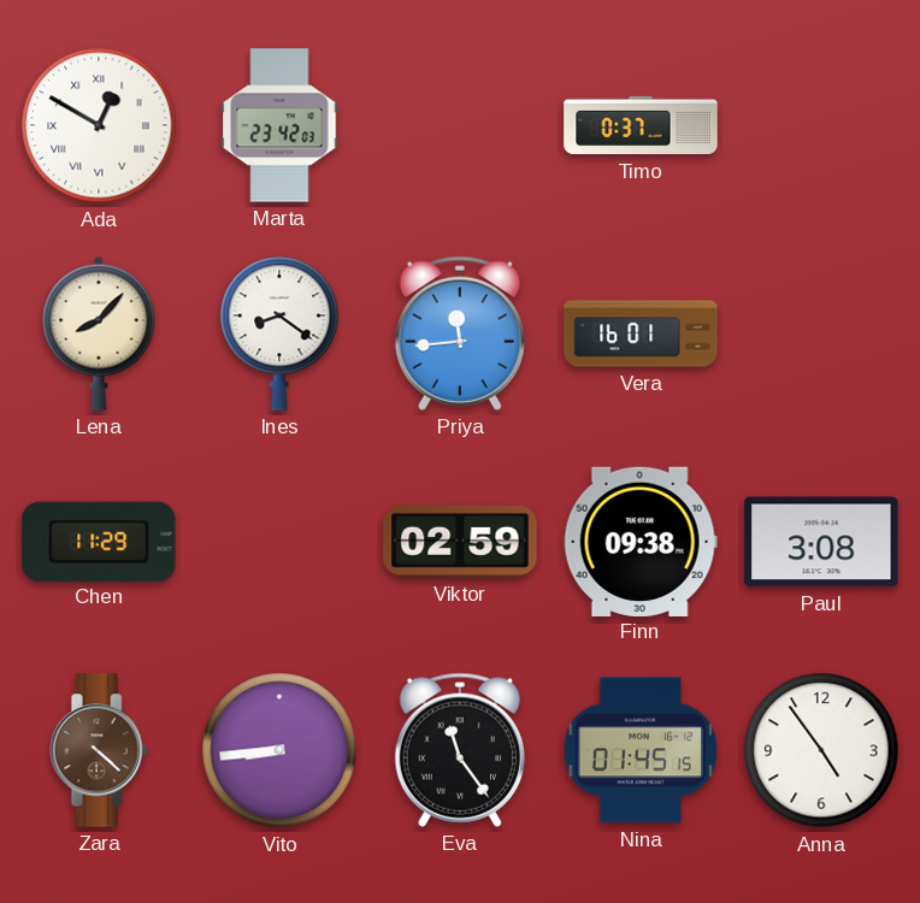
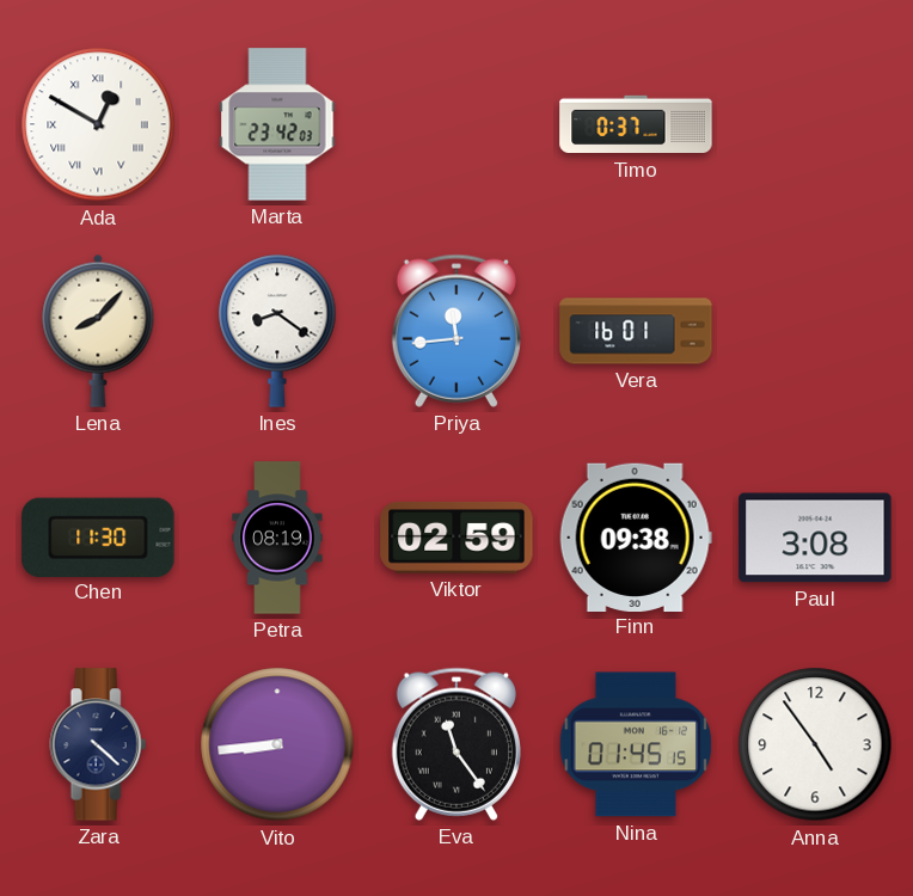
Chen: 11:29 -> 11:30 (98, 536)
Petra: none -> 08:19 (277, 538)
Zara dial: brown -> navy (98, 744)
